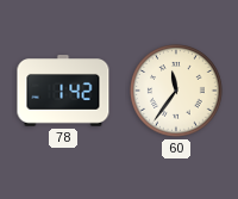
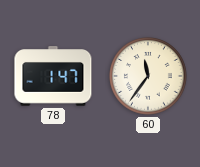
78: 1:42 -> 1:47 (53, 76)
